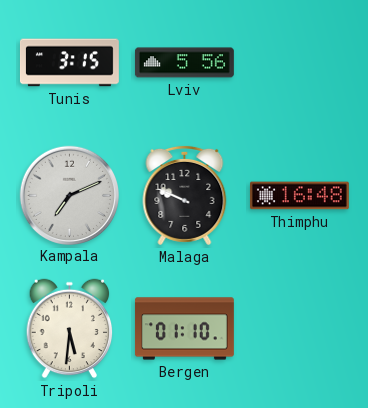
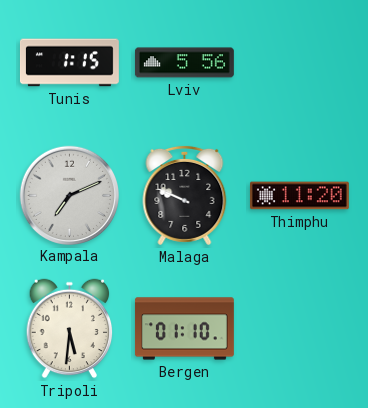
Tunis: 3:15 -> 1:15 (69, 63)
Thimphu: 16:48 -> 11:20 (299, 196)
